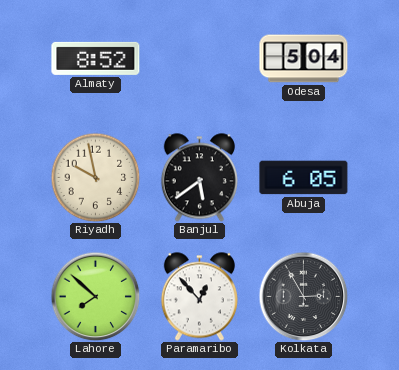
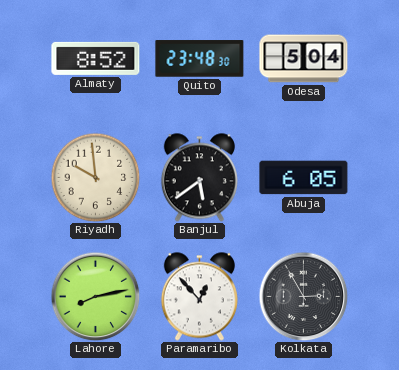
Quito: none -> 23:48 (200, 59)
Riyadh: 9:58 -> 9:59 (95, 177)
Lahore: 7:52 -> 8:13 (95, 296)
